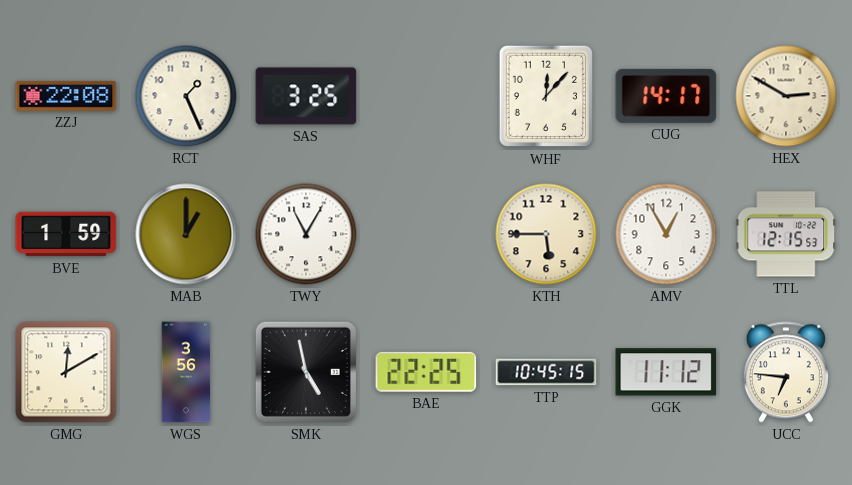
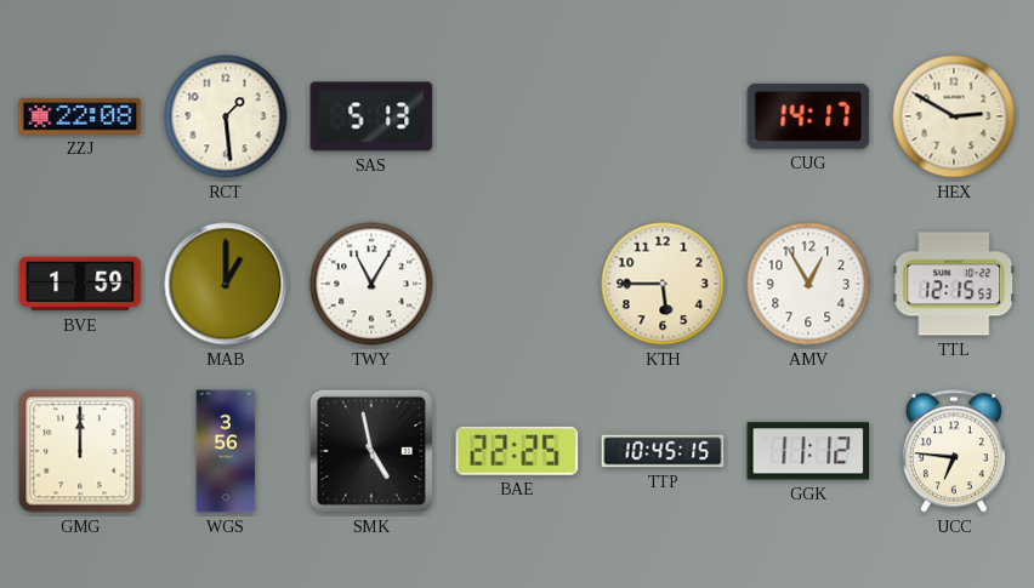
RCT: 1:26 -> 1:29 (226, 116)
SAS: 3:25 -> 5:13 (371, 116)
WHF: 12:07 -> none (545, 96)
GMG: 12:10 -> 12:00 (80, 451)
